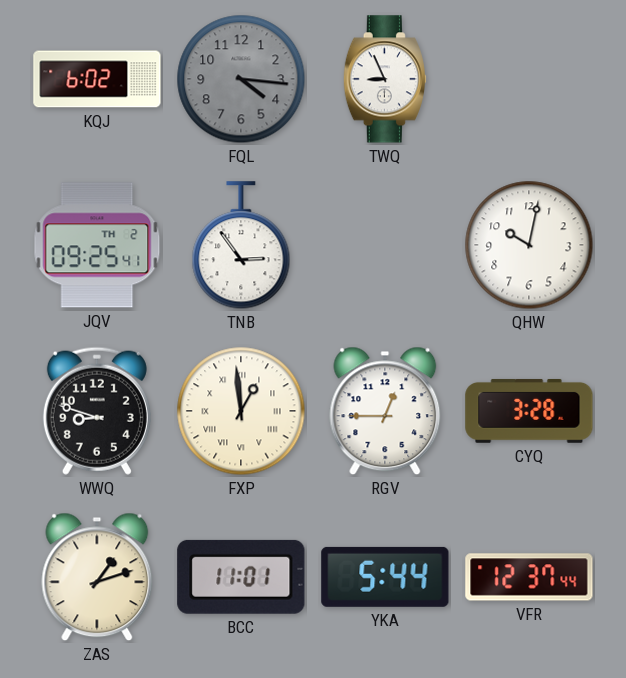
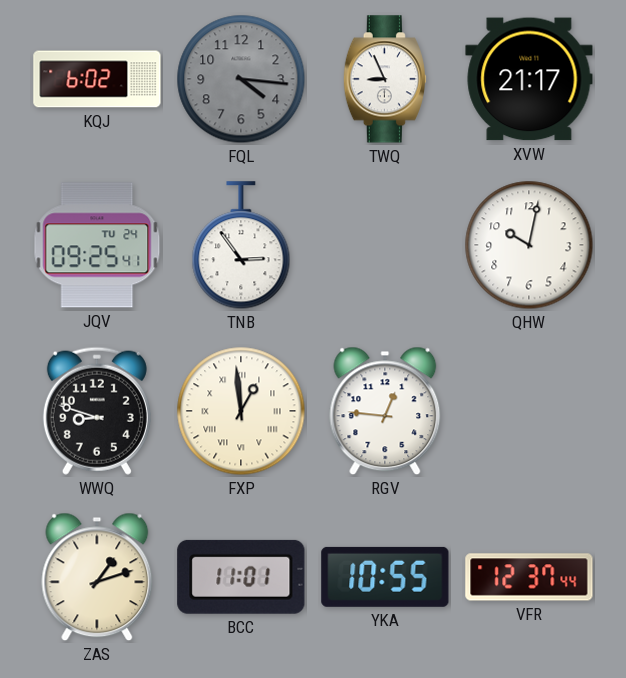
XVW: none -> 21:17 (529, 79)
JQV date: TH 2 -> TU 24 (97, 245)
RGV: 12:45 -> 12:46 (385, 411)
CYQ: 3:28 -> none (529, 411)
YKA: 5:44 -> 10:55 (385, 577)
